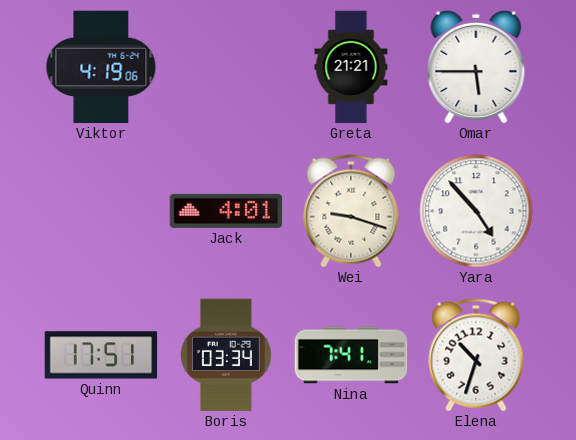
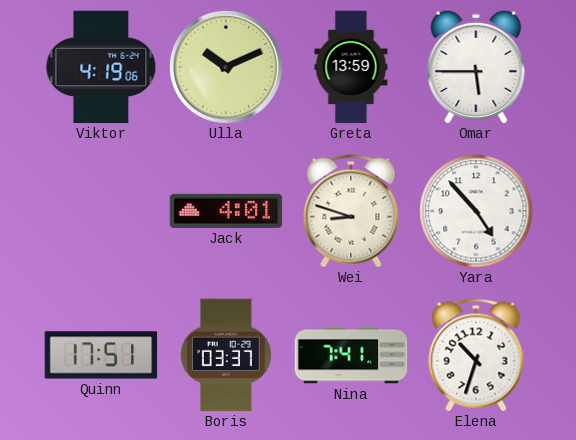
Ulla: none -> 10:11 (226, 67)
Greta: 21:21 -> 13:59 (351, 67)
Wei: 9:18 -> 8:48 (351, 211)
Boris: 03:34 -> 03:37 (226, 355)
